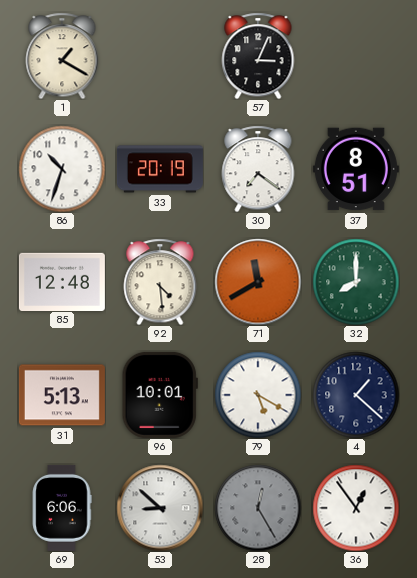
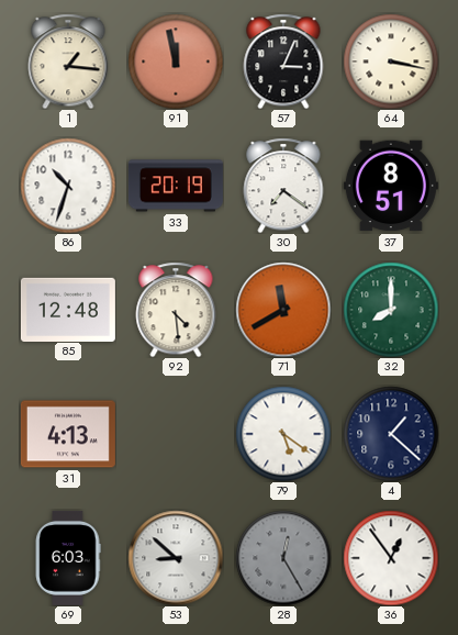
1: 1:20 -> 1:16 (68, 62)
91: none -> 11:58 (176, 62)
64: none -> 3:17 (391, 62)
31: 5:13 -> 4:13 (68, 434)
96: 10:01 -> none (160, 395)
79: 5:20 -> 5:21 (283, 434)
69: 6:06 -> 6:03 (68, 558)
